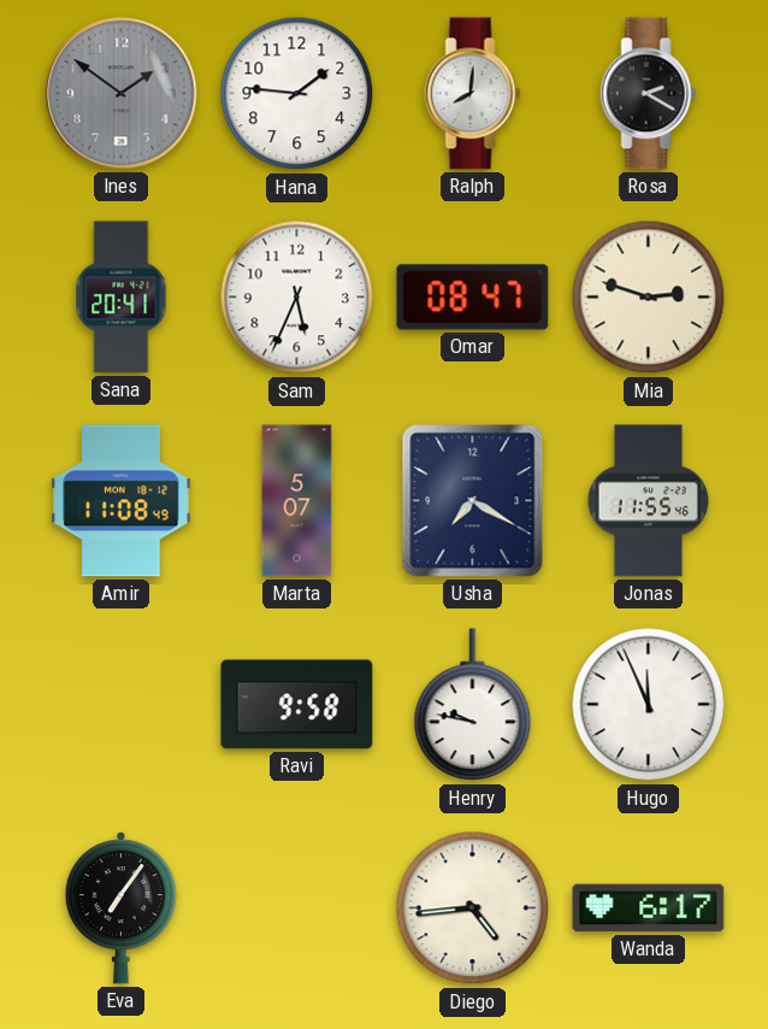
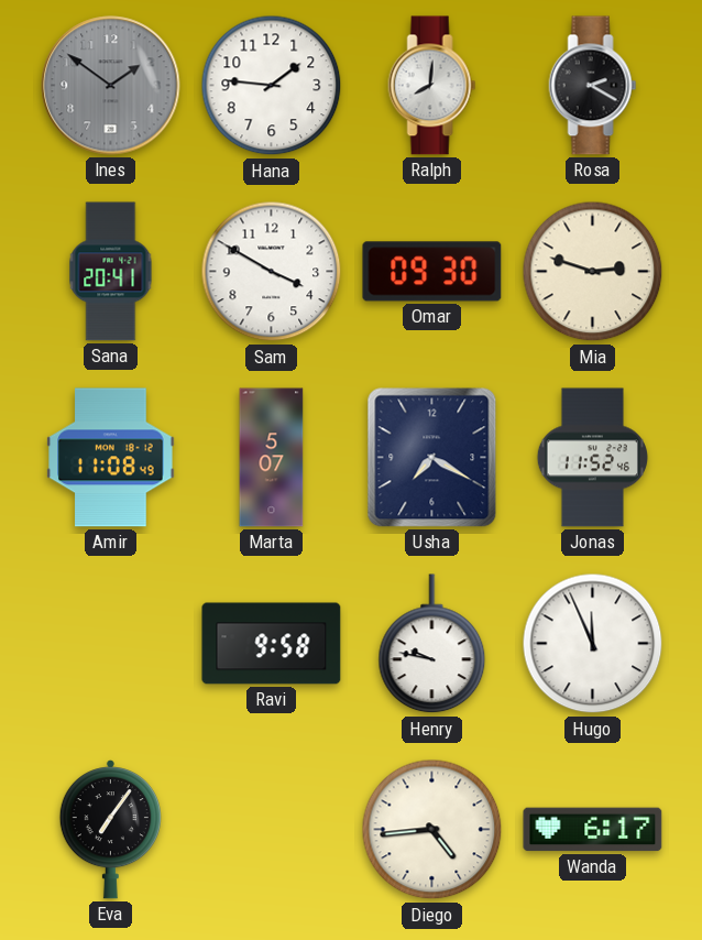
Sam: 5:34 -> 3:50 (272, 272)
Omar: 08:47 -> 09:30 (432, 272)
Jonas: 11:55 -> 11:52 (592, 458)
